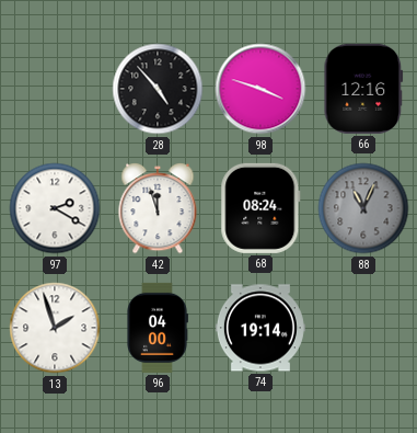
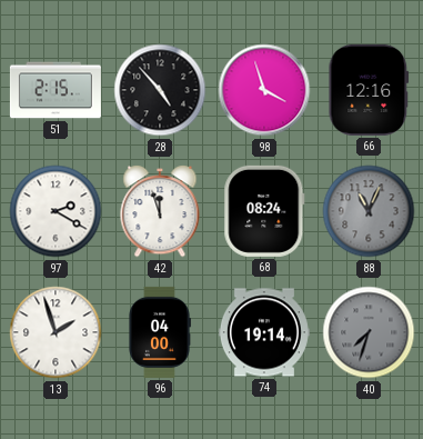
51: none -> 2:15 (56, 90)
98: 3:48 -> 3:57 (264, 90)
40: none -> 7:33 (369, 332)
